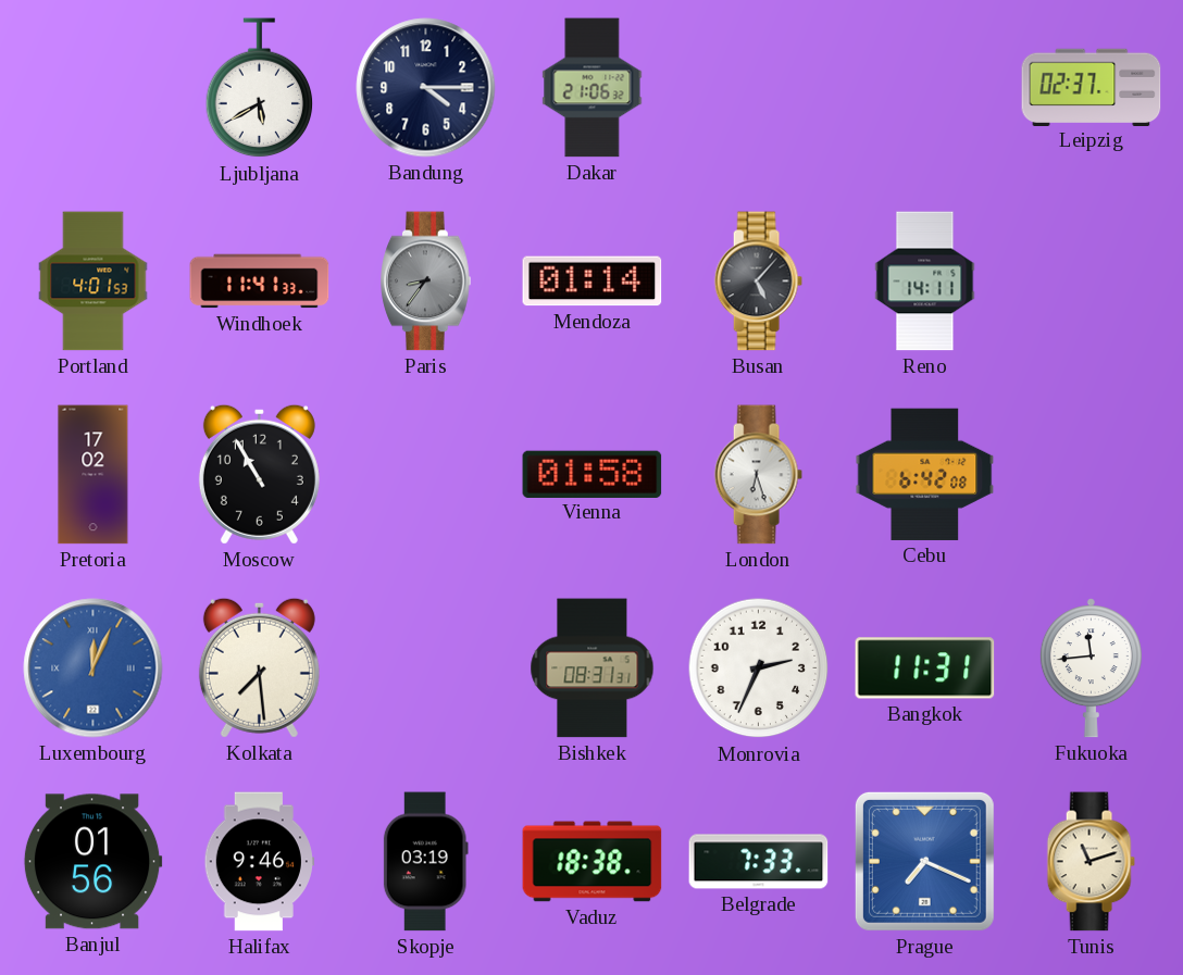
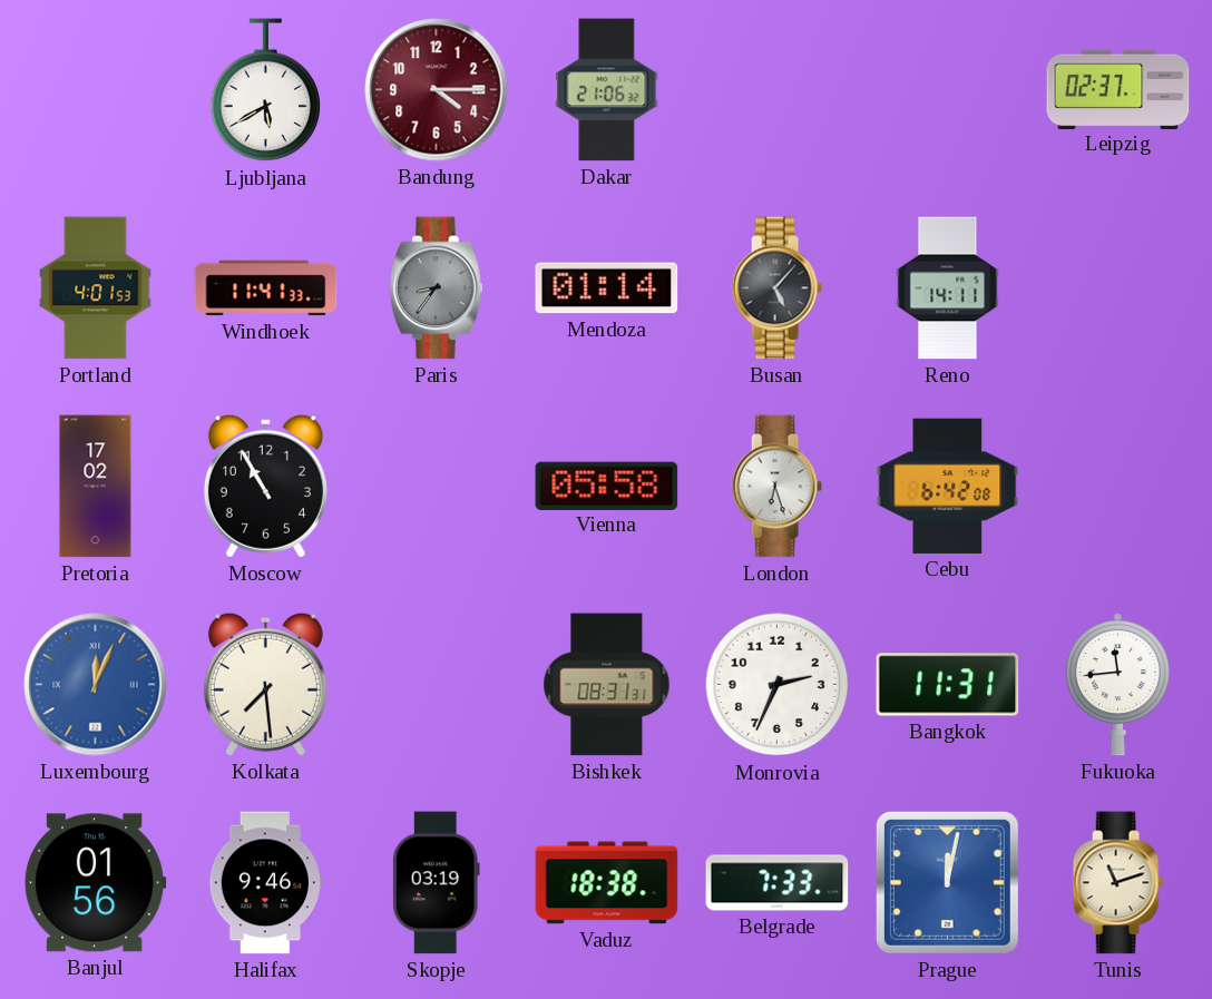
Bandung dial: navy -> burgundy (437, 90)
Vienna: 01:58 -> 05:58 (607, 486)
Prague: 7:19 -> 12:02 (947, 882)
